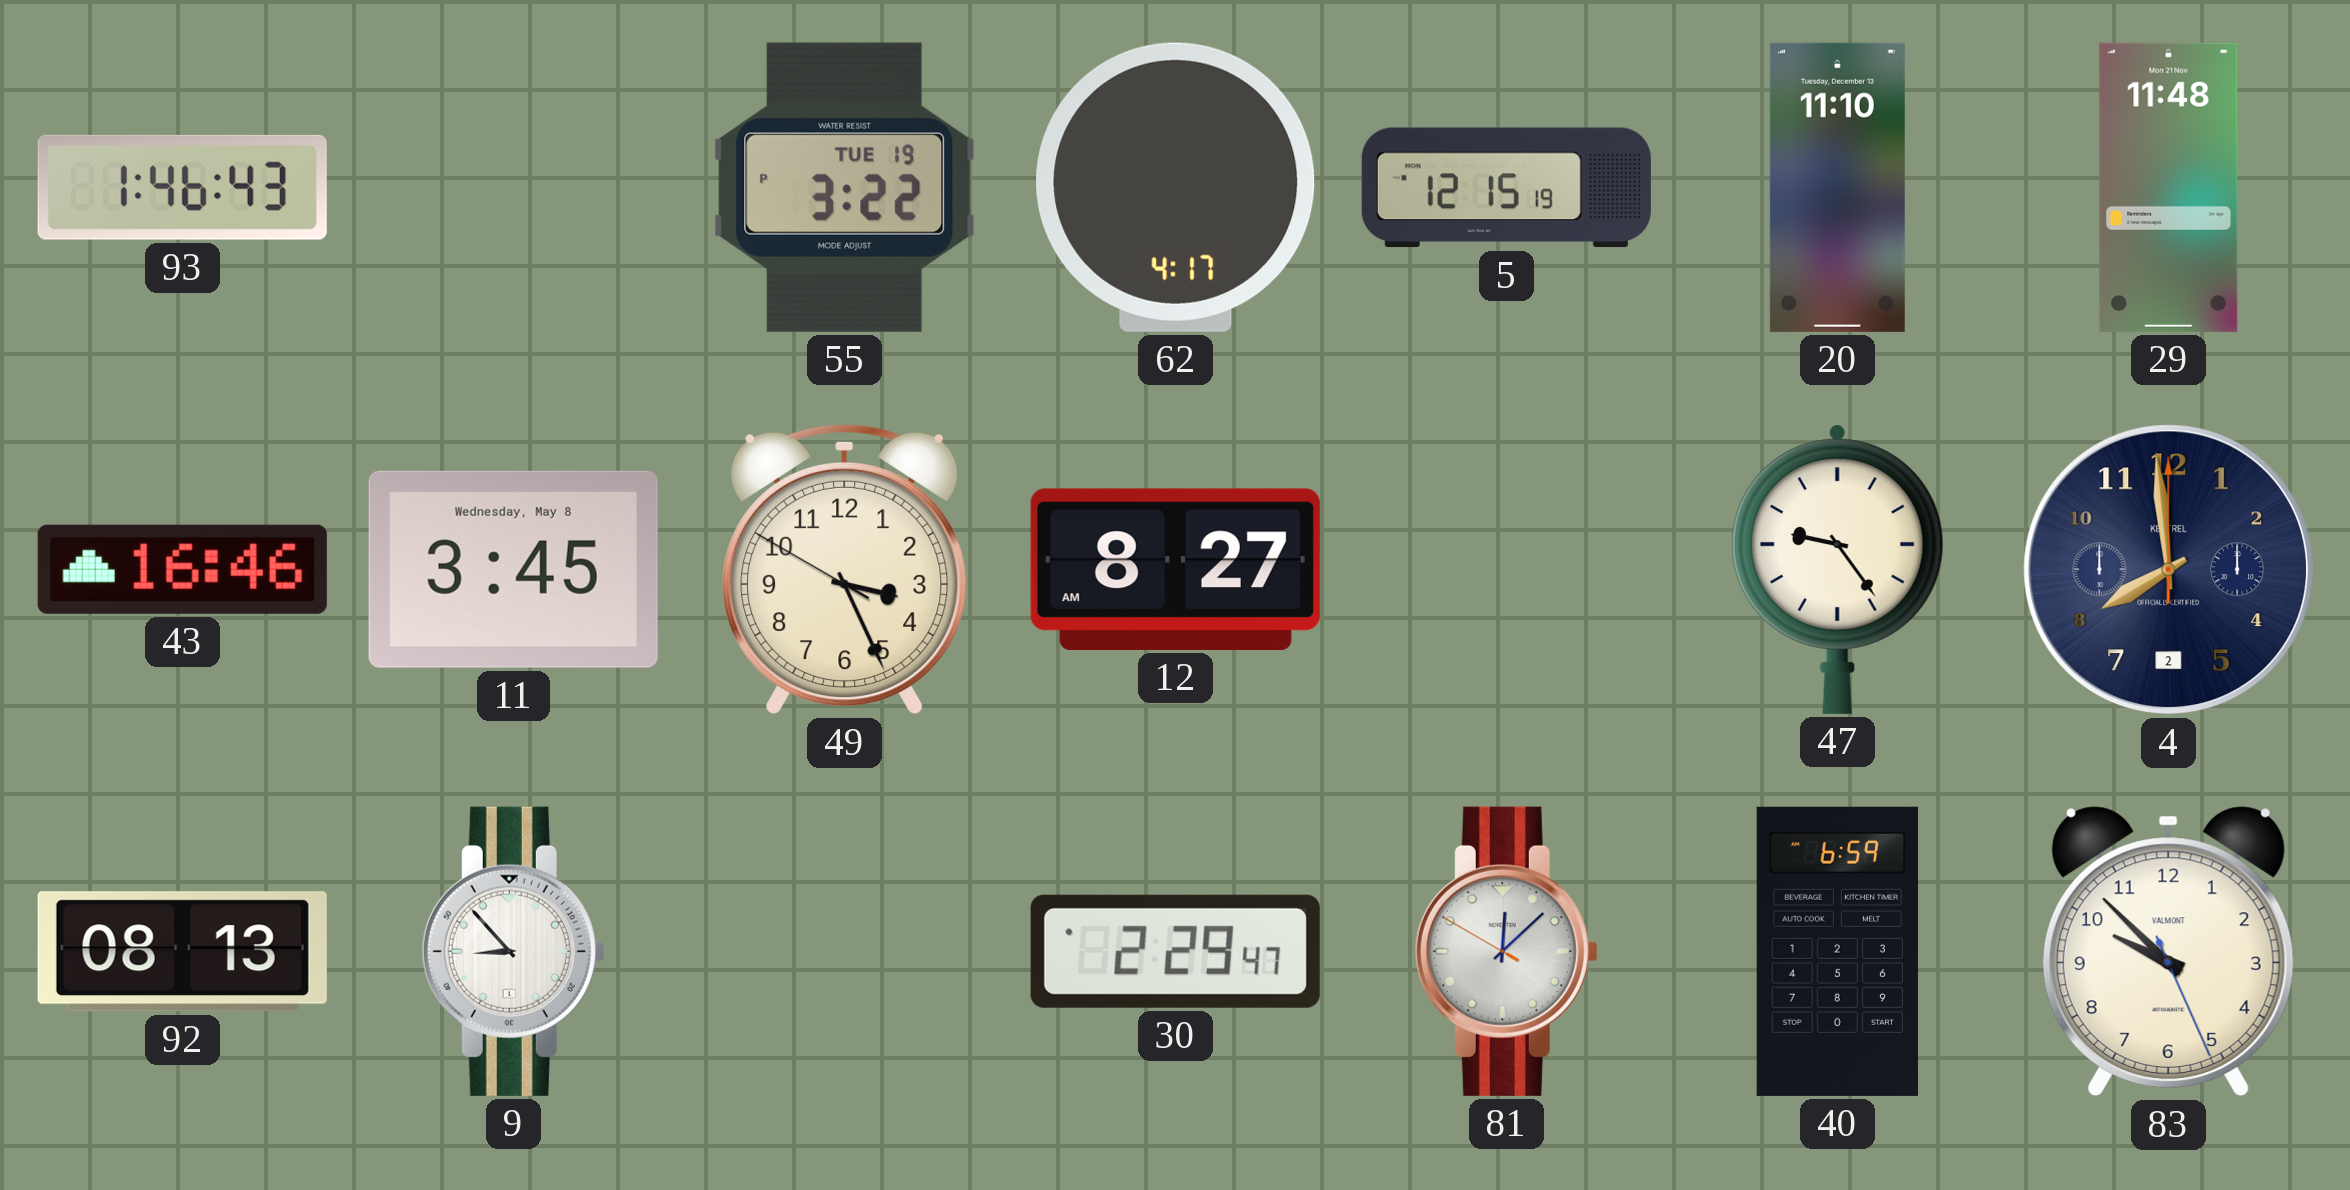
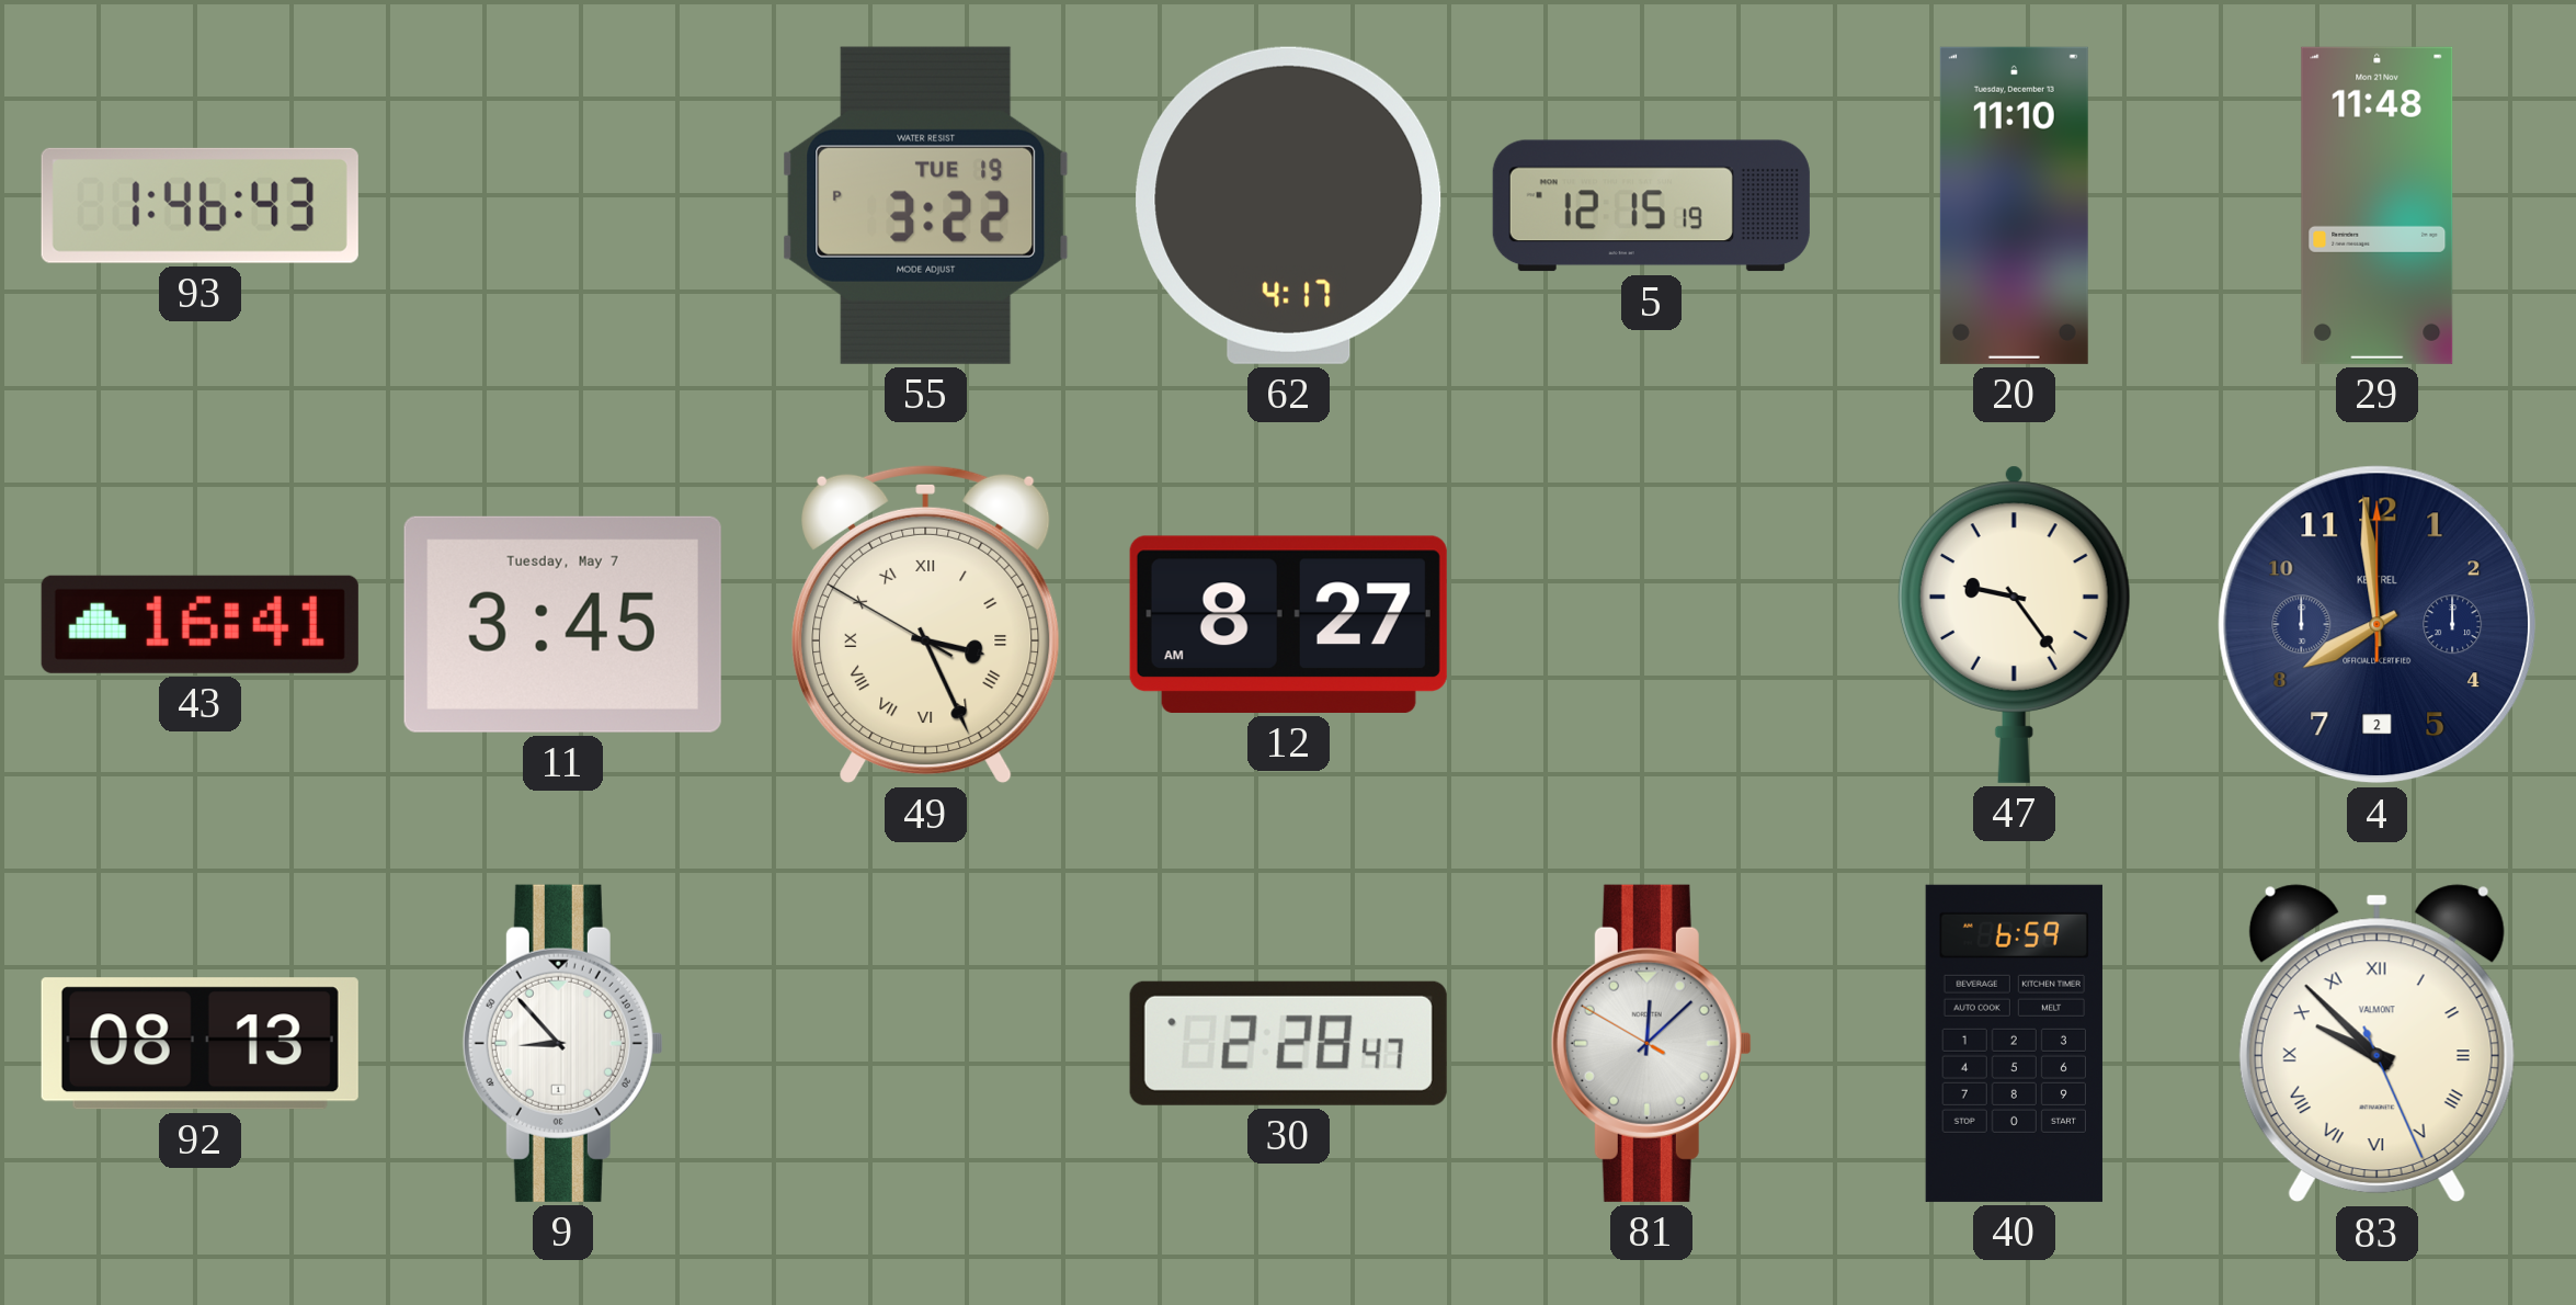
43: 16:46 -> 16:41 (200, 624)
11 date: Wednesday, May 8 -> Tuesday, May 7 (562, 624)
49 numerals: Arabic -> Roman (926, 624)
30: 2:29 -> 2:28 (1288, 1043)
83 numerals: Arabic -> Roman (2376, 1044)
